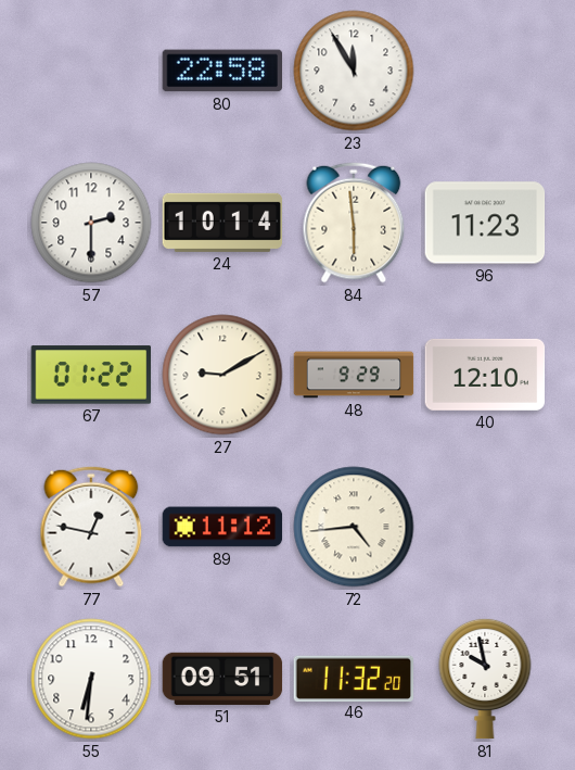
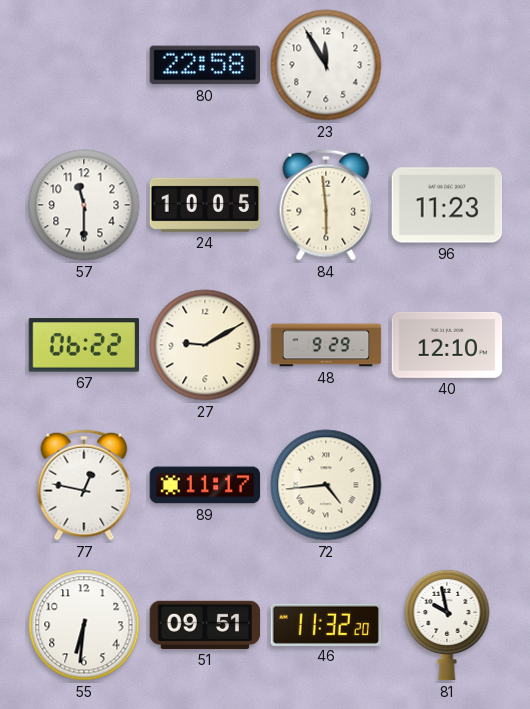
57: 2:30 -> 11:30 (84, 205)
24: 10:14 -> 10:05 (205, 205)
67: 01:22 -> 06:22 (84, 345)
89: 11:12 -> 11:17 (205, 485)
